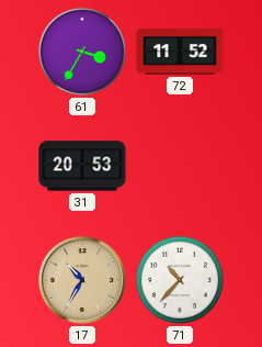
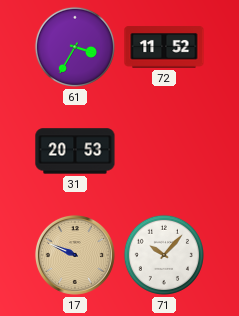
17: 10:35 -> 9:49 (75, 255)
71: 10:37 -> 10:07 (164, 255)
